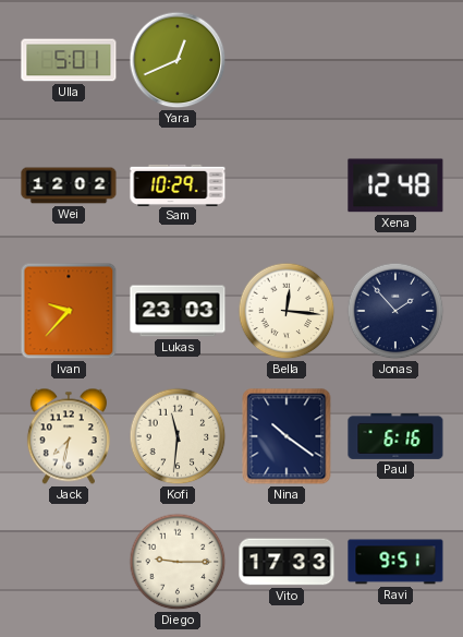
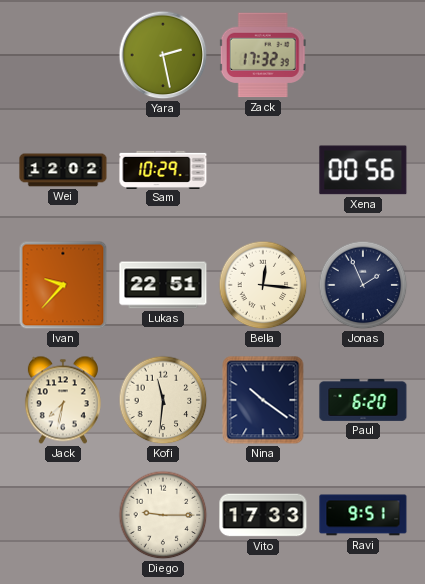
Ulla: 5:01 -> none (69, 60)
Yara: 12:41 -> 2:28 (163, 55)
Zack: none -> 17:32 (263, 55)
Xena: 12:48 -> 00:56 (363, 170)
Lukas: 23:03 -> 22:51 (163, 285)
Jonas: 1:53 -> 1:56 (363, 285)
Paul: 6:16 -> 6:20 (363, 400)
